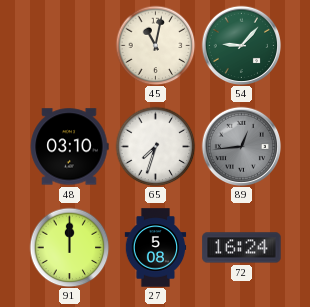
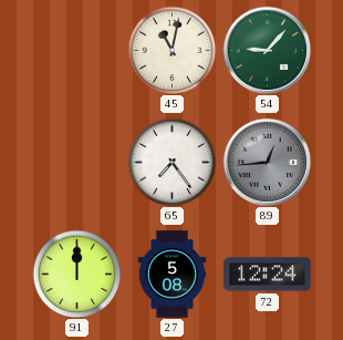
48: 03:10 -> none (69, 147)
65: 7:33 -> 7:24 (171, 162)
72: 16:24 -> 12:24 (268, 275)
